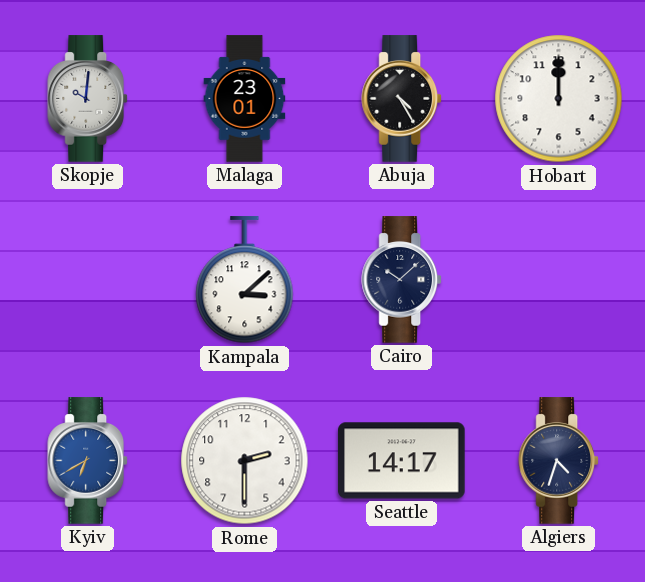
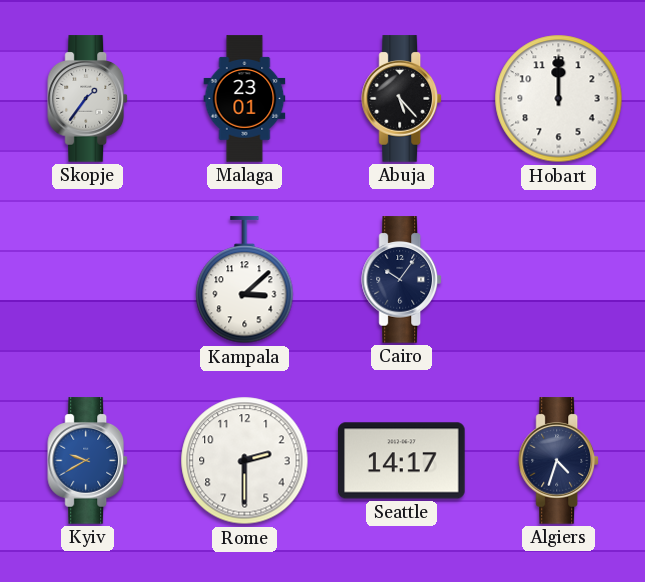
Skopje: 10:01 -> 1:36 (88, 99)
Abuja: 4:25 -> 5:23 (402, 99)
Cairo: 10:08 -> 10:06 (402, 280)
Kyiv: 6:40 -> 9:40 (88, 461)
